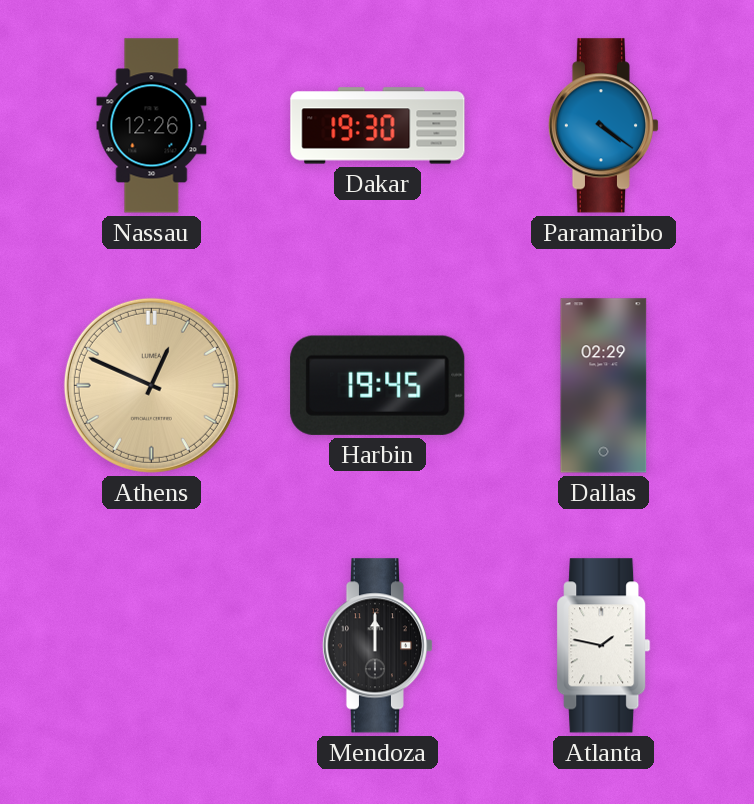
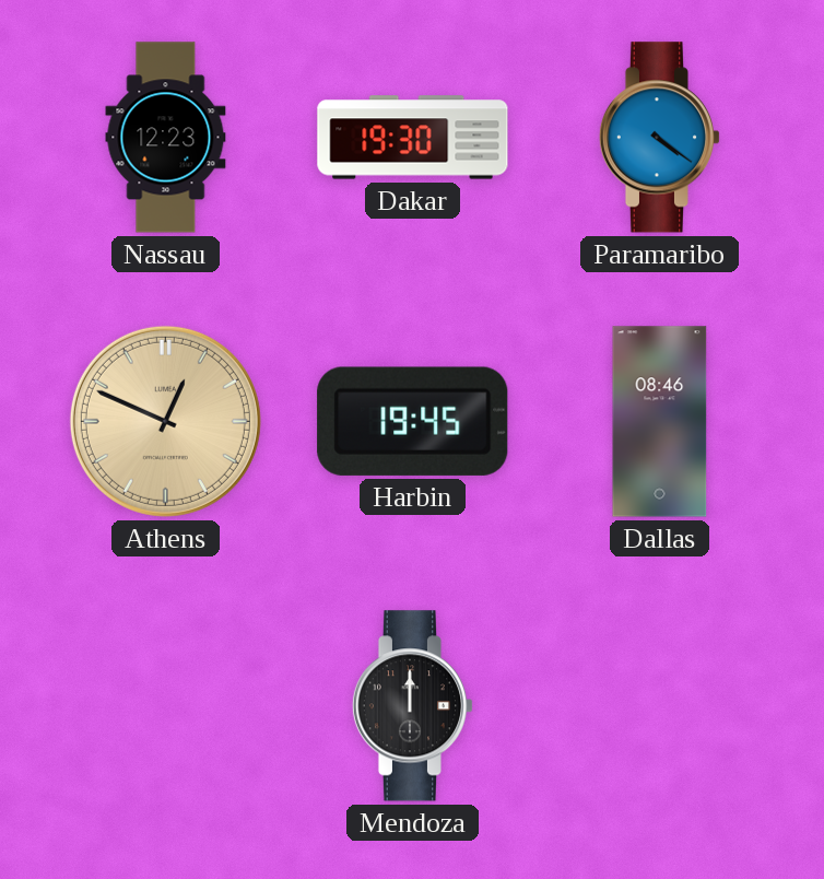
Nassau: 12:26 -> 12:23 (166, 138)
Dallas: 02:29 -> 08:46 (660, 422)
Atlanta: 1:47 -> none (604, 646)
